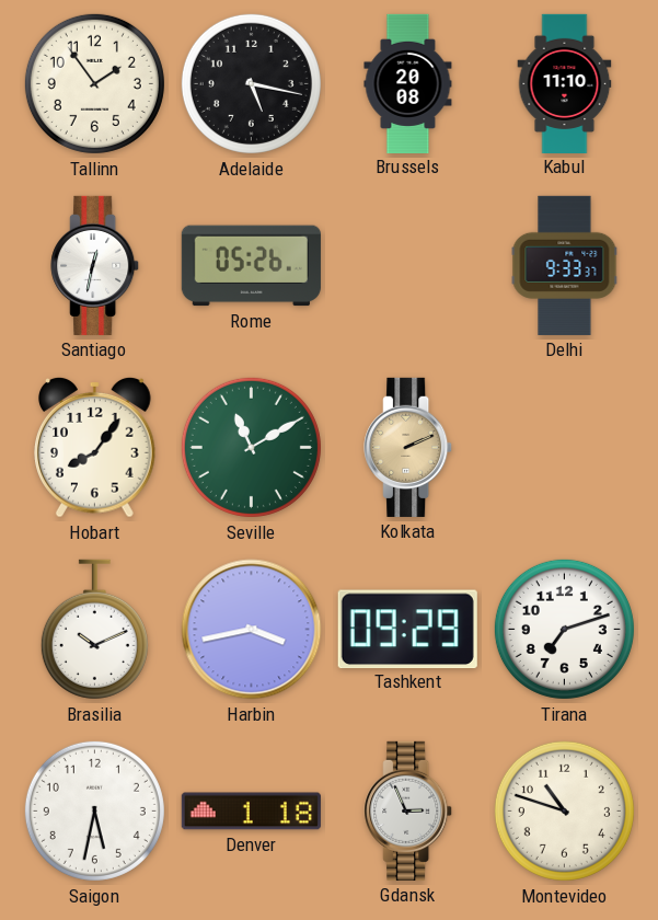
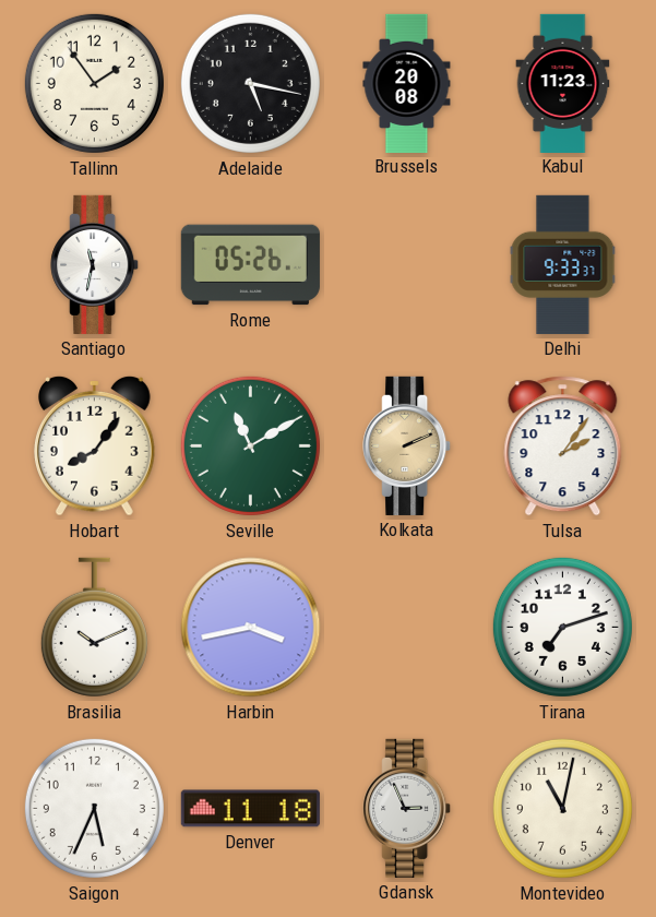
Kabul: 11:10 -> 11:23 (563, 83)
Santiago: 12:32 -> 11:32 (95, 264)
Tulsa: none -> 2:06 (563, 446)
Tashkent: 09:29 -> none (407, 629)
Saigon: 5:32 -> 5:34 (94, 808)
Denver: 1:18 -> 11:18 (250, 809)
Montevideo: 10:48 -> 11:02 (562, 808)
